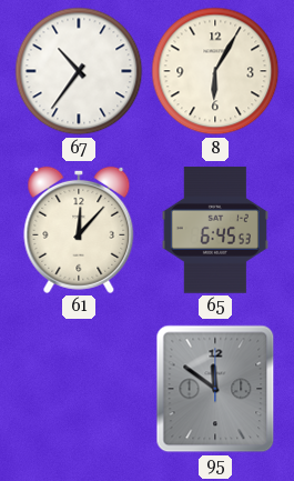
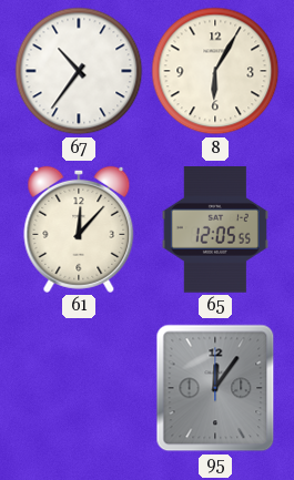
65: 6:45 -> 12:05 (215, 229)
95: 11:51 -> 12:06 (215, 388)
